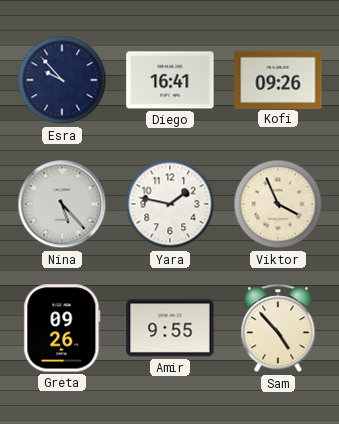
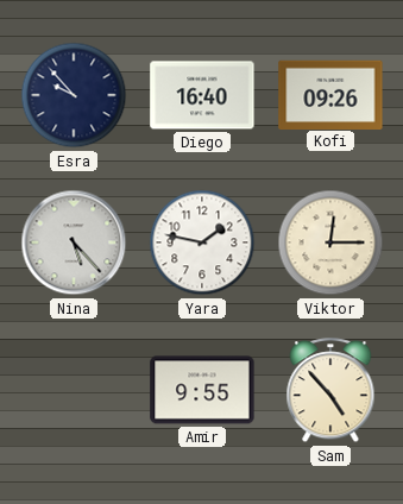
Diego: 16:41 -> 16:40 (202, 95)
Viktor: 3:56 -> 12:15 (330, 242)
Greta: 09:26 -> none (62, 328)
